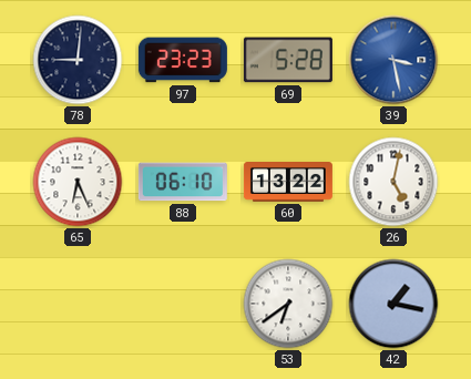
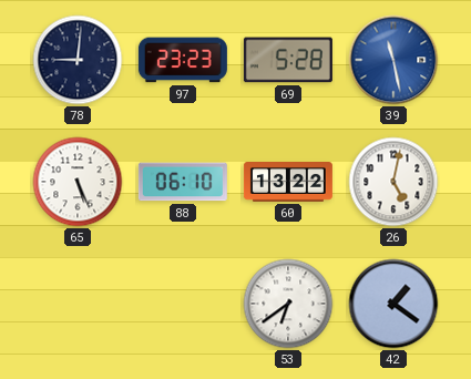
39: 3:28 -> 11:28 (393, 60)
65: 6:26 -> 5:26 (78, 182)
42: 1:17 -> 1:21 (393, 304)
